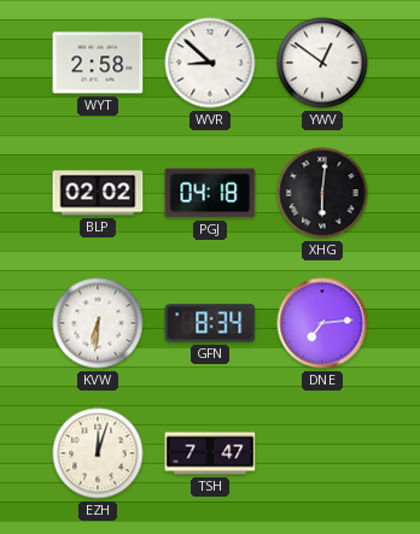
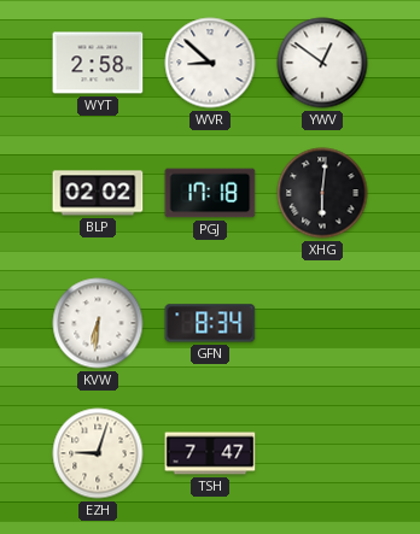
PGJ: 04:18 -> 17:18 (210, 193)
DNE: 7:14 -> none (322, 323)
EZH: 12:03 -> 9:03 (98, 453)
